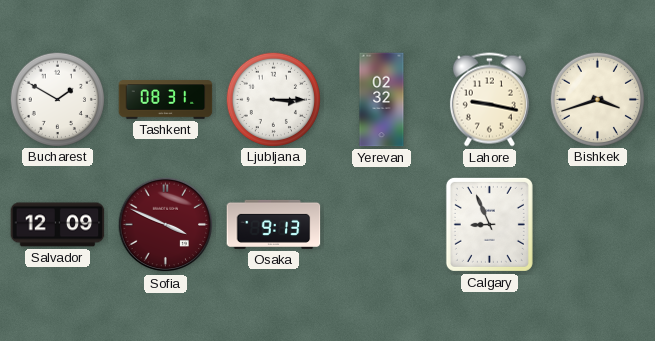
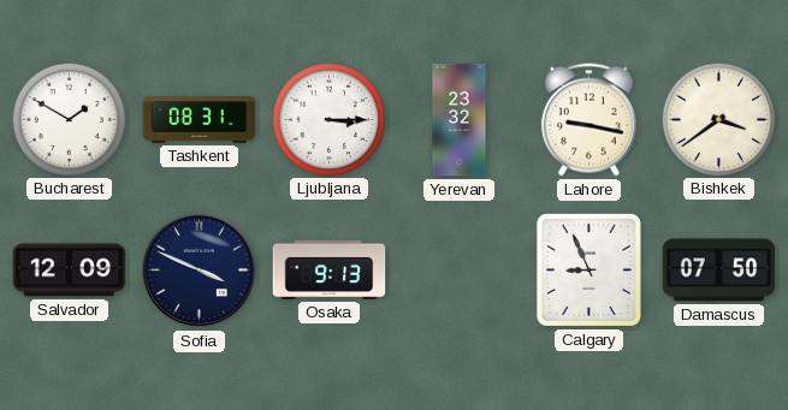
Yerevan: 02:32 -> 23:32 (460, 120)
Bishkek: 3:42 -> 3:39 (718, 119)
Sofia dial: burgundy -> navy (200, 271)
Damascus: none -> 07:50 (719, 271)
